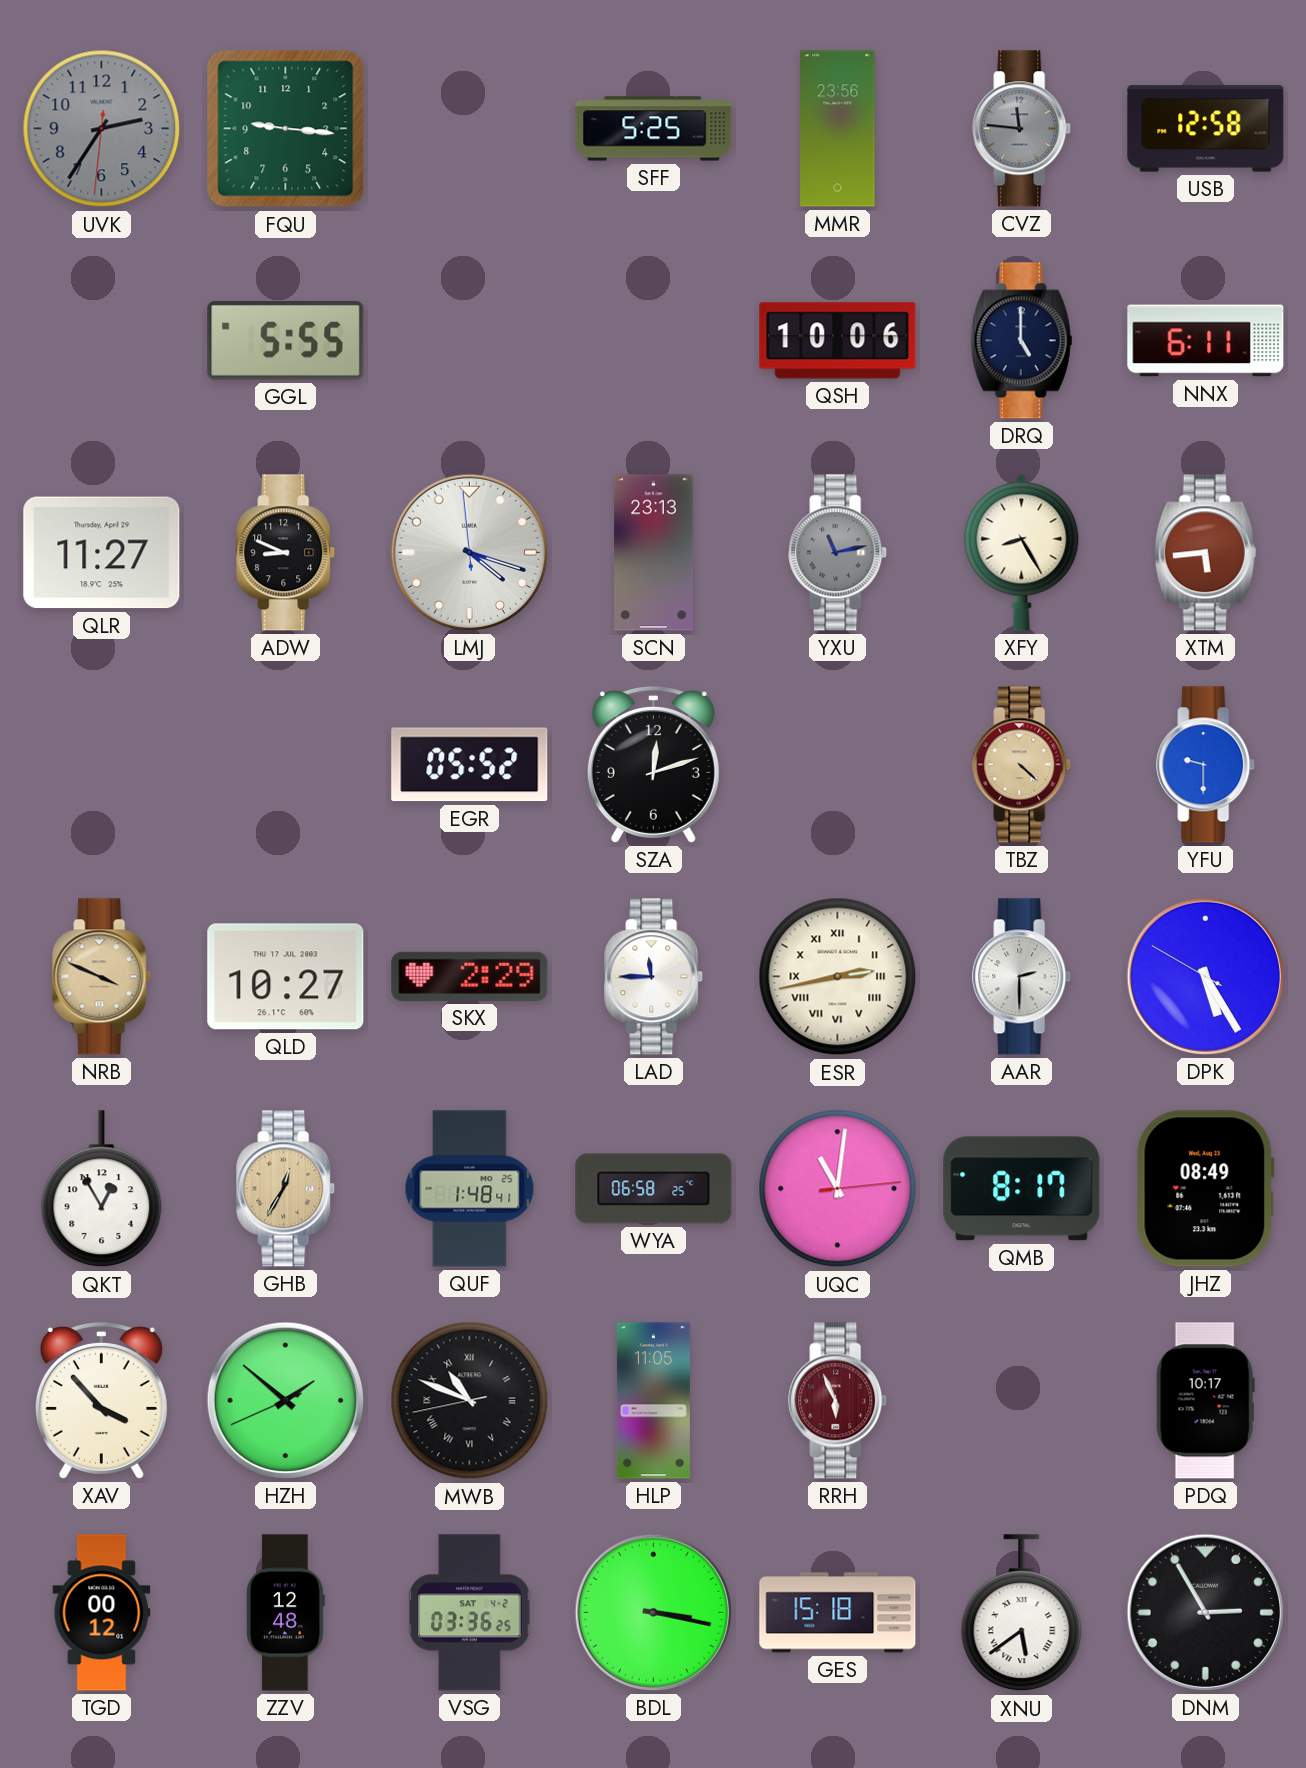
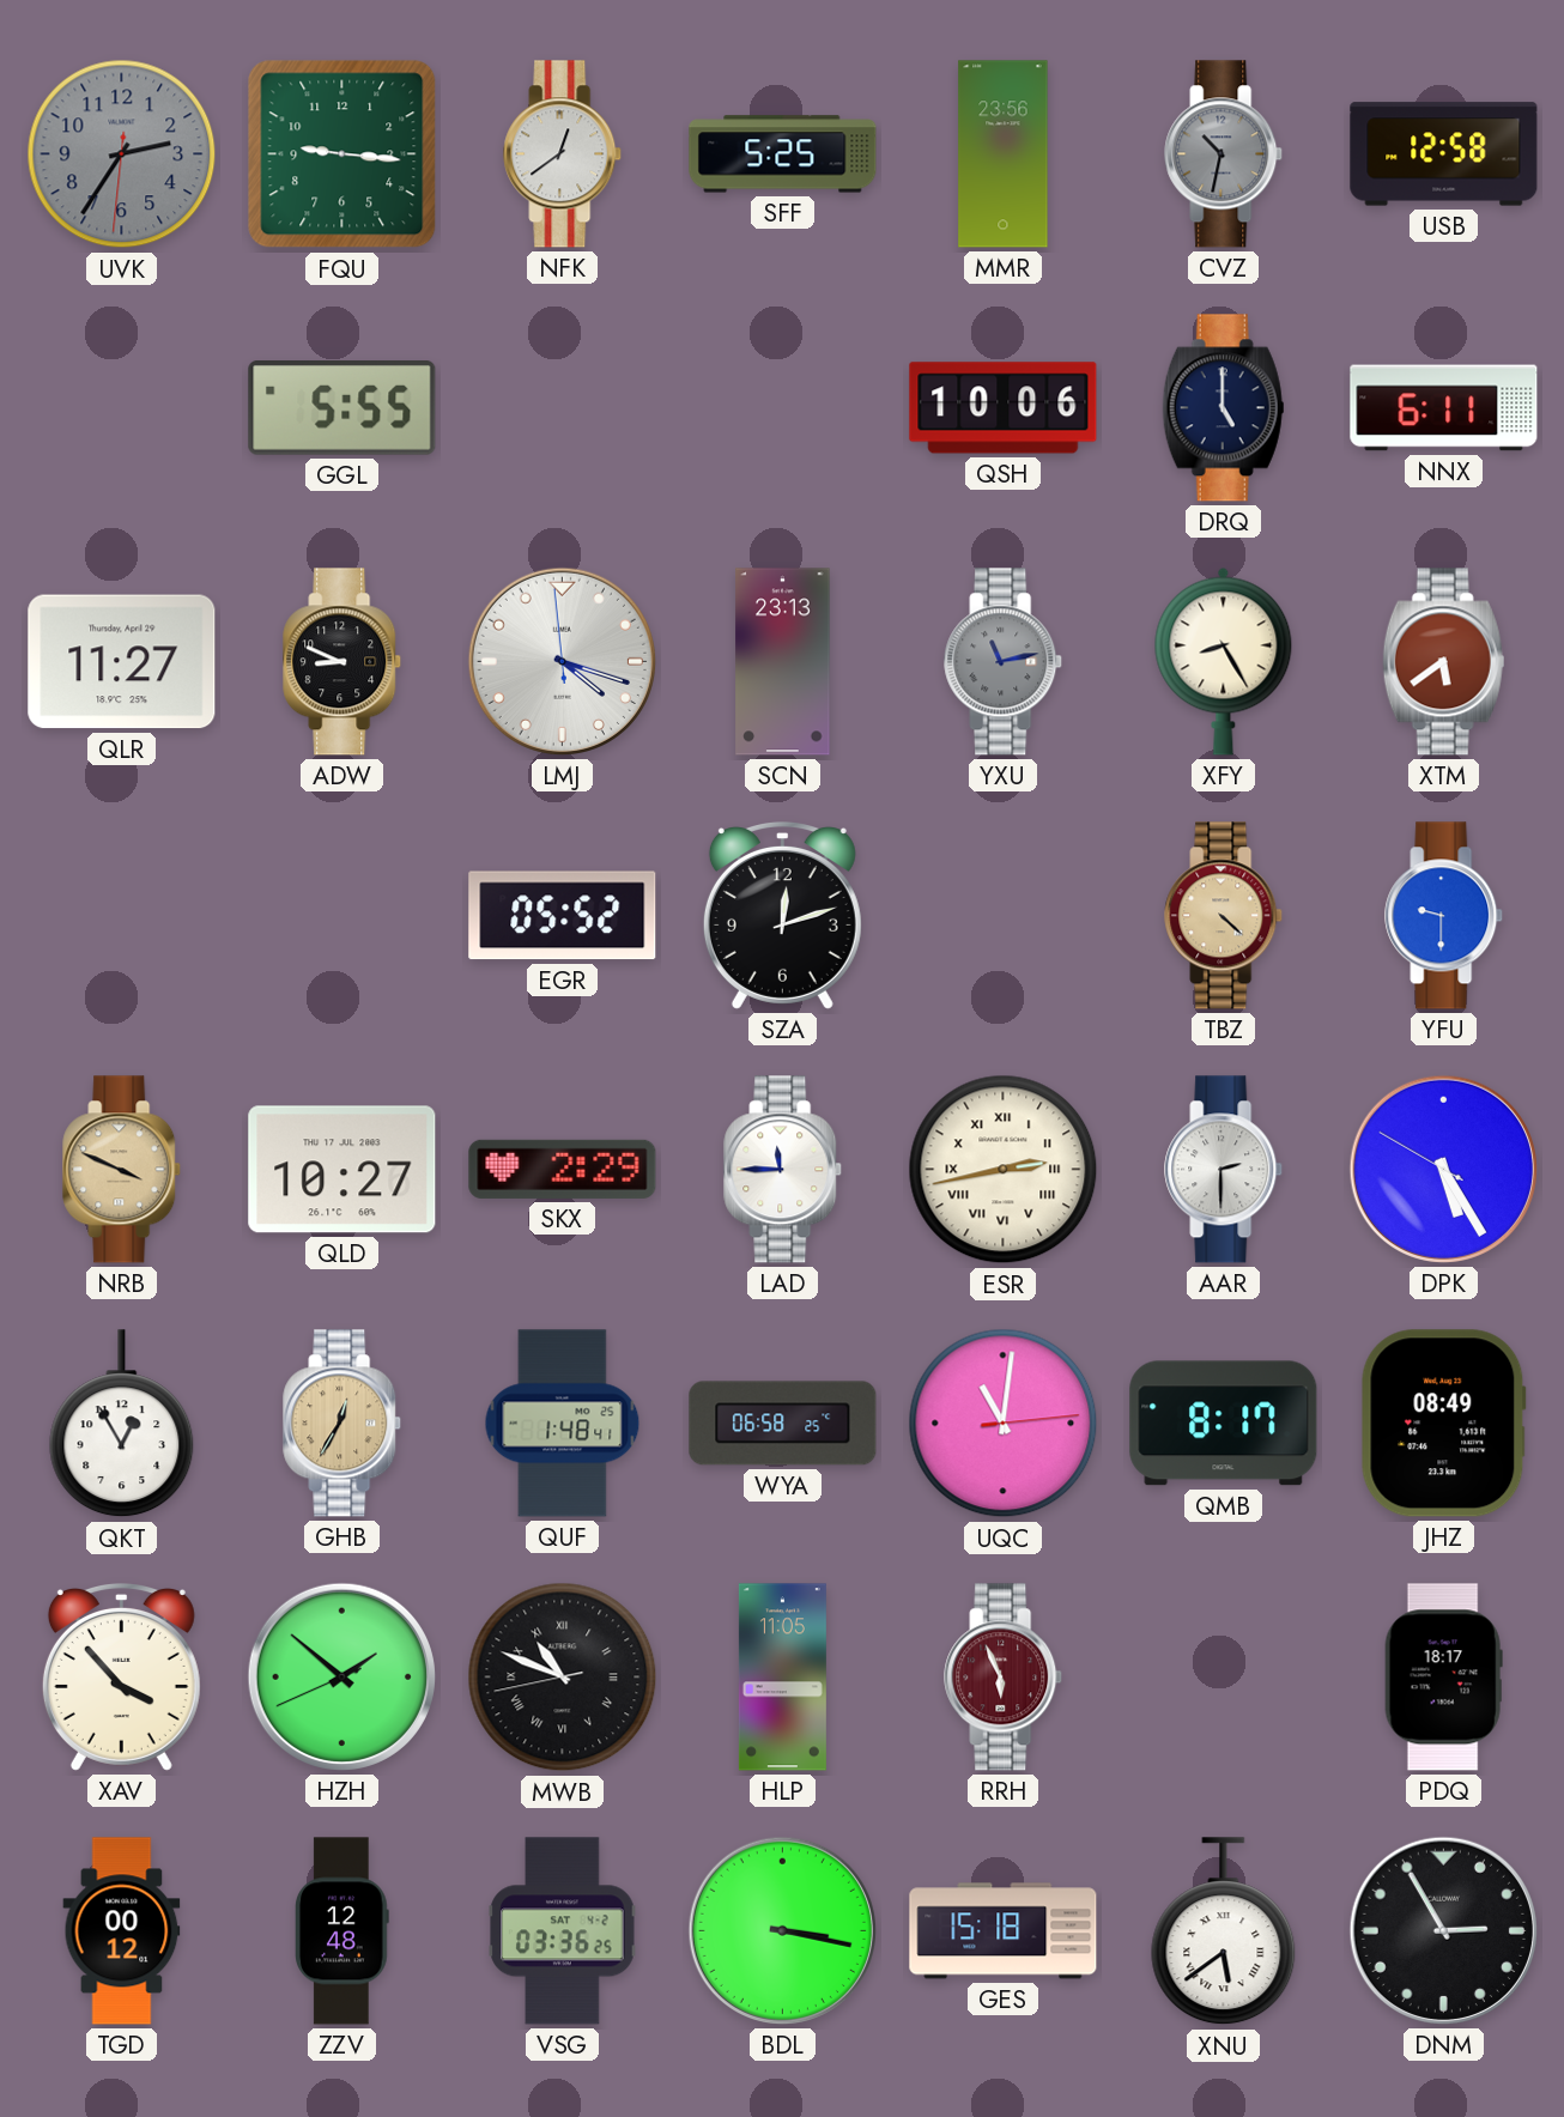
NFK: none -> 12:39 (563, 154)
CVZ: 11:46 -> 10:32 (1224, 154)
XTM: 5:44 -> 5:39 (1444, 662)
PDQ: 10:17 -> 18:17 (1443, 1678)
